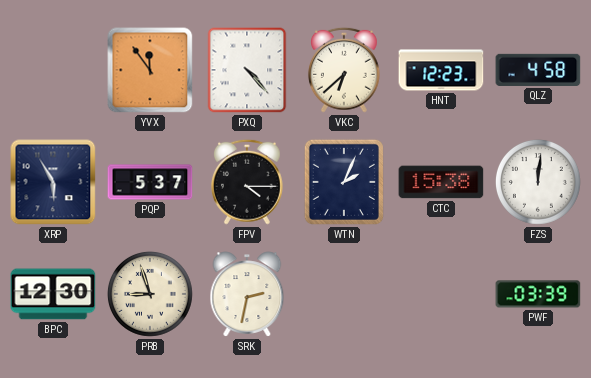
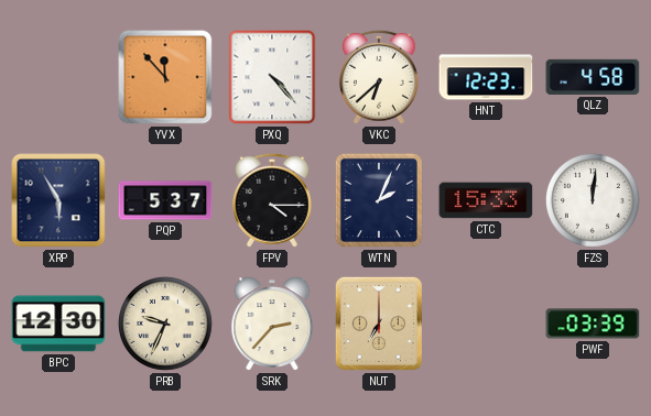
YVX: 11:54 -> 11:53 (165, 77)
CTC: 15:38 -> 15:33 (486, 200)
PRB: 8:57 -> 9:34 (165, 324)
SRK: 2:32 -> 2:37 (272, 324)
NUT: none -> 7:00 (379, 324)
